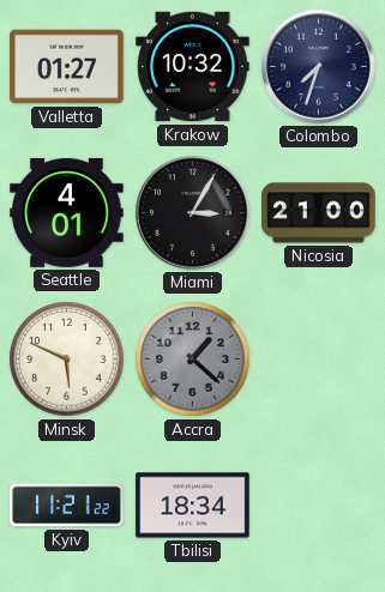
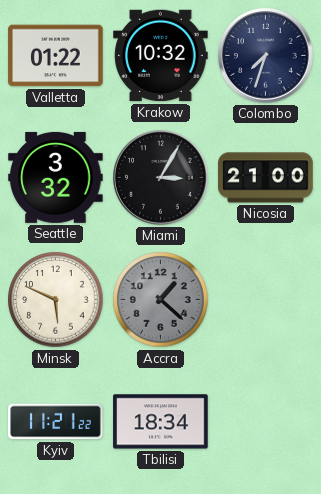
Valletta: 01:27 -> 01:22 (56, 56)
Seattle: 4:01 -> 3:32 (56, 177)
